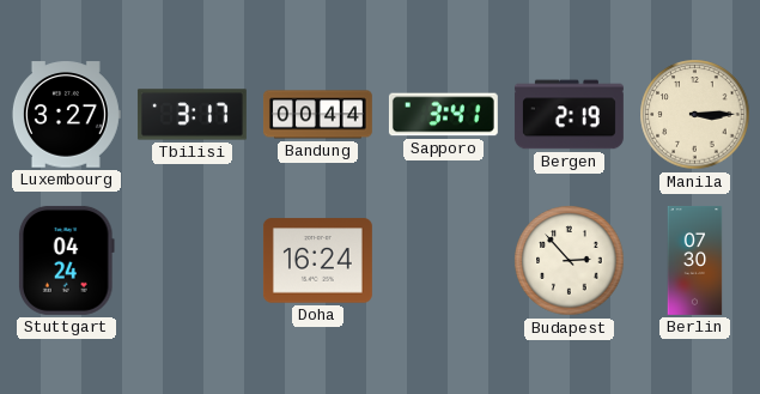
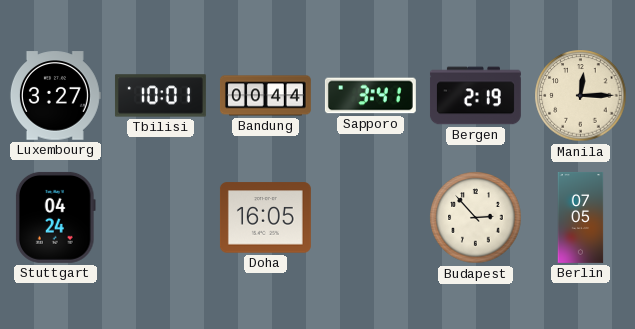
Tbilisi: 3:17 -> 10:01 (160, 96)
Manila: 3:15 -> 12:15 (581, 96)
Doha: 16:24 -> 16:05 (265, 218)
Berlin: 07:30 -> 07:05 (581, 217)
